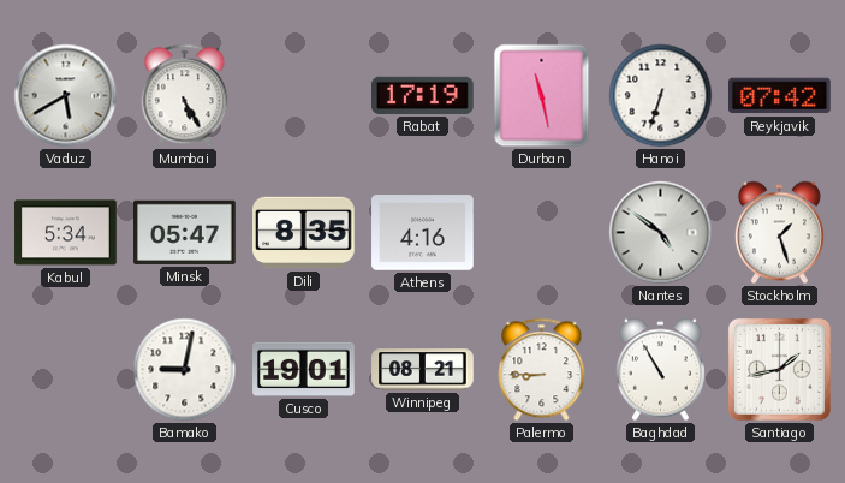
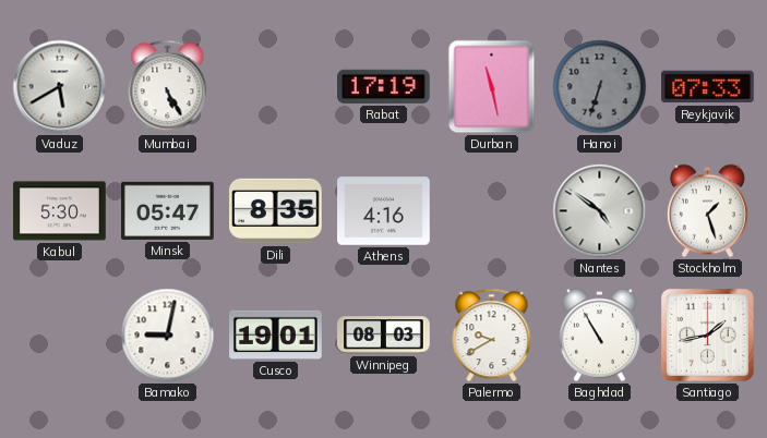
Hanoi dial: white -> grey (600, 87)
Reykjavik: 07:42 -> 07:33 (708, 87)
Kabul: 5:34 -> 5:30 (60, 211)
Winnipeg: 08:21 -> 08:03 (384, 336)
Palermo: 8:45 -> 9:40 (492, 336)
